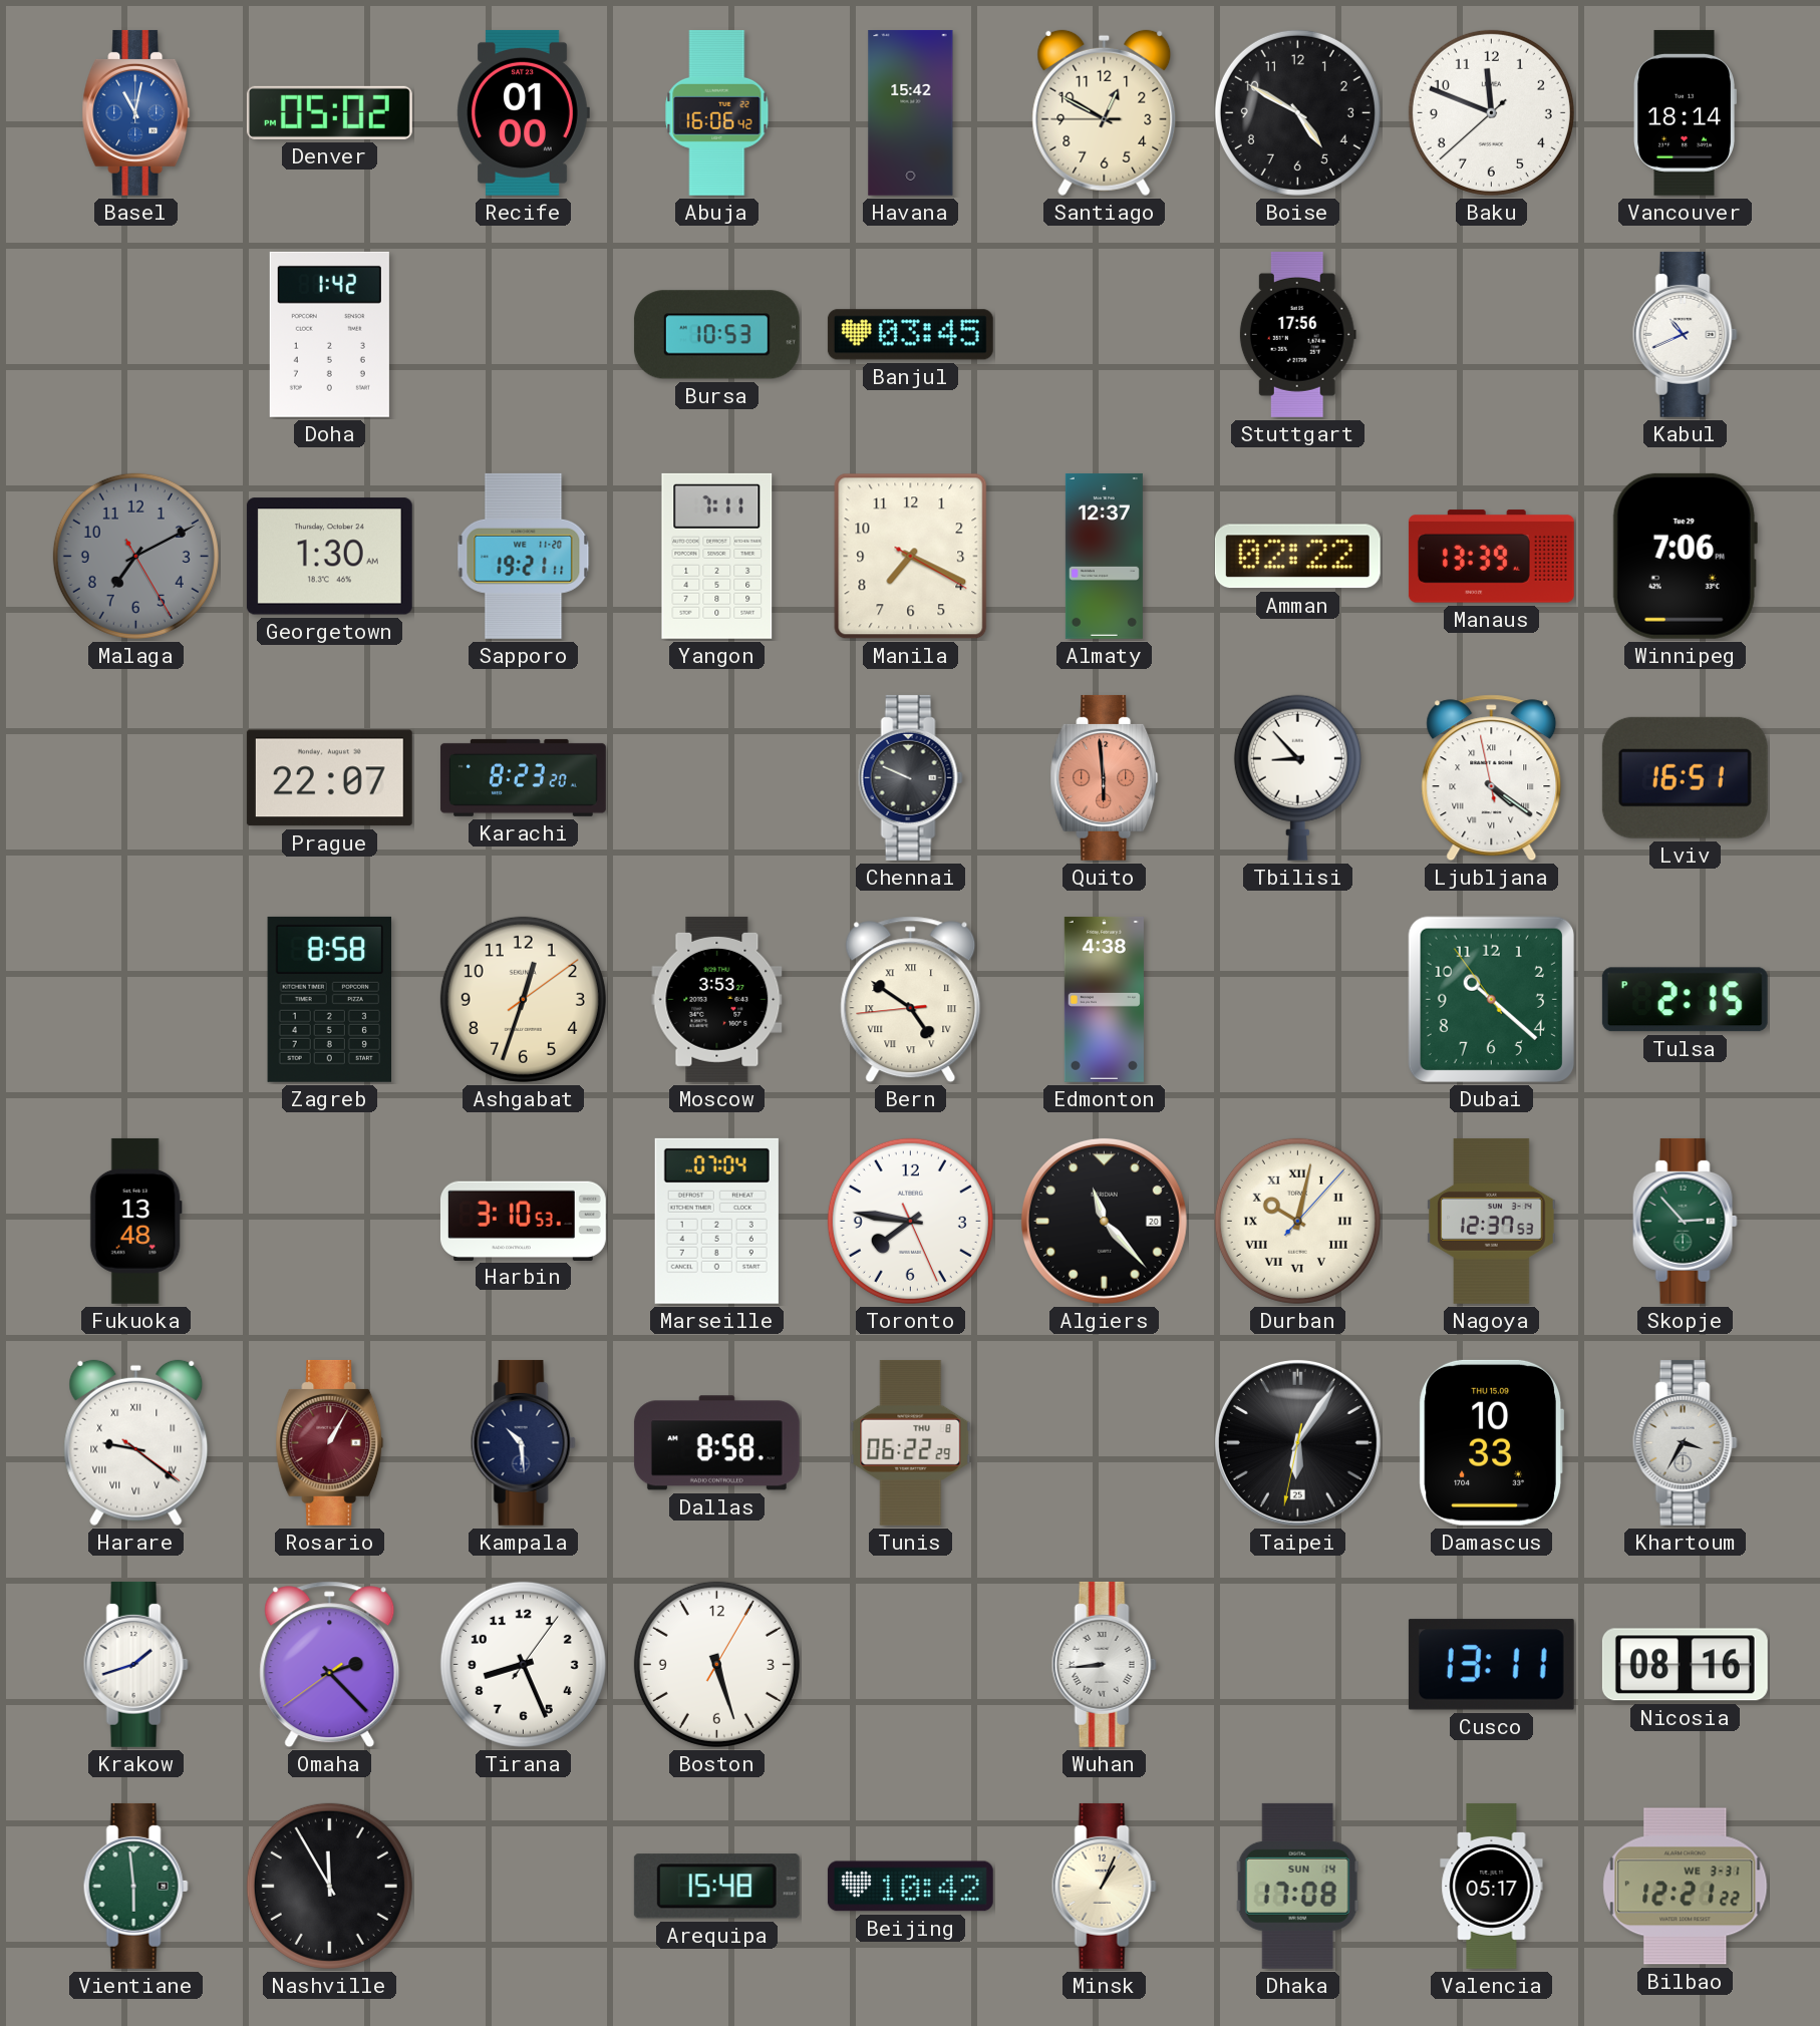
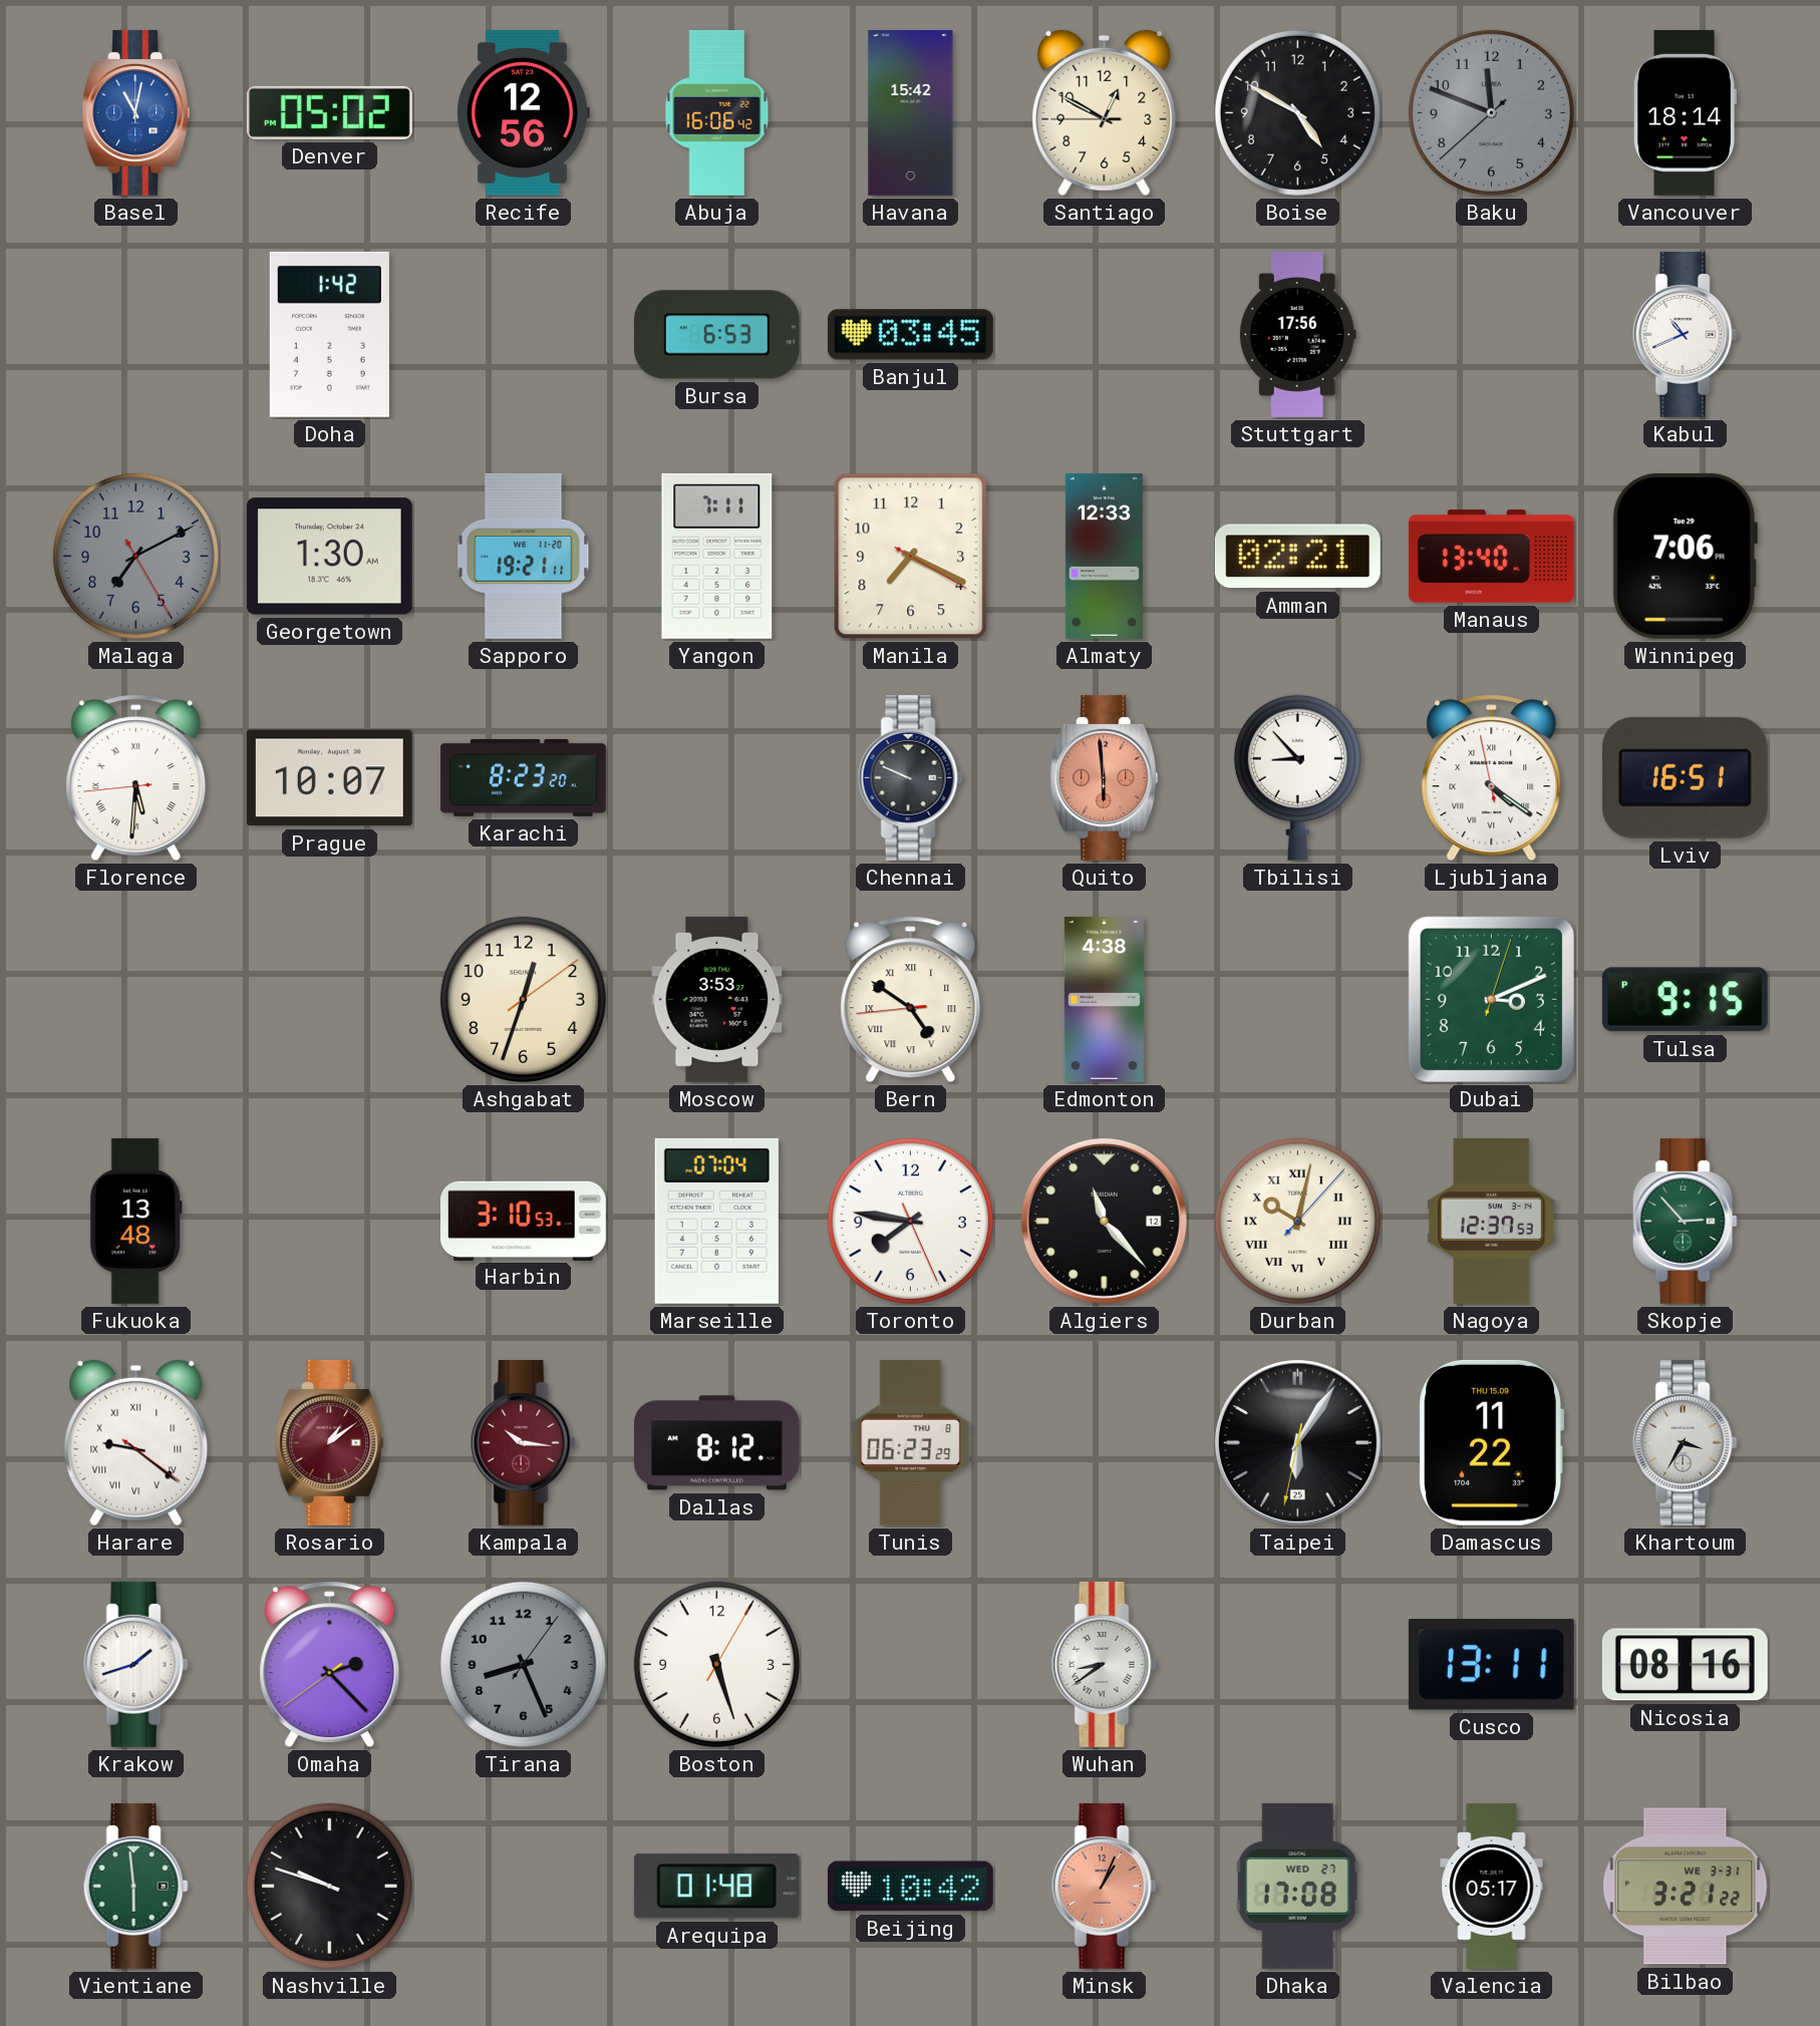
Recife: 01:00 -> 12:56 (523, 112)
Baku dial: white -> grey (1491, 112)
Bursa: 10:53 -> 6:53 (716, 335)
Almaty: 12:37 -> 12:33 (1104, 556)
Amman: 02:22 -> 02:21 (1297, 557)
Manaus: 13:39 -> 13:40 (1491, 557)
Florence: none -> 5:30 (136, 778)
Prague: 22:07 -> 10:07 (329, 778)
Zagreb: 8:58 -> none (329, 999)
Dubai: 10:21 -> 3:11 (1491, 999)
Tulsa: 2:15 -> 9:15 (1685, 1000)
Algiers date: 20 -> 12 (1104, 1221)
Rosario: 1:05 -> 1:09 (330, 1442)
Kampala: 10:29 -> 10:16 (523, 1442)
Kampala dial: navy -> burgundy (523, 1442)
Dallas: 8:58 -> 8:12 (716, 1443)
Tunis: 06:22 -> 06:23 (911, 1442)
Damascus: 10:33 -> 11:22 (1491, 1442)
Tirana dial: white -> grey (523, 1664)
Wuhan: 8:44 -> 8:39 (1104, 1664)
Nashville: 11:55 -> 9:48 (329, 1886)
Arequipa: 15:48 -> 01:48 (716, 1887)
Minsk dial: cream -> salmon (1104, 1886)
Dhaka date: SUN 14 -> WED 27 (1298, 1886)
Bilbao: 12:21 -> 3:21 (1686, 1887)
